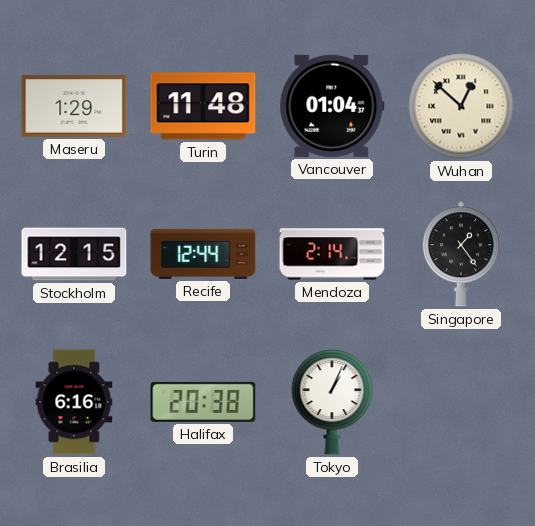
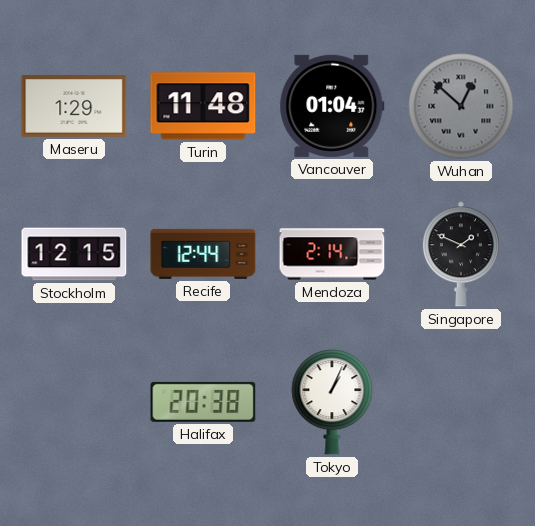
Wuhan dial: cream -> grey (461, 106)
Singapore: 1:24 -> 1:49 (461, 254)
Brasilia: 6:16 -> none (74, 402)
